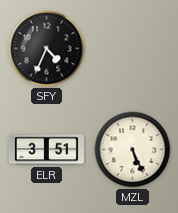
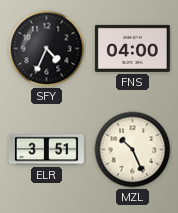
FNS: none -> 04:00 (132, 48)
MZL: 5:26 -> 10:26 (133, 150)
